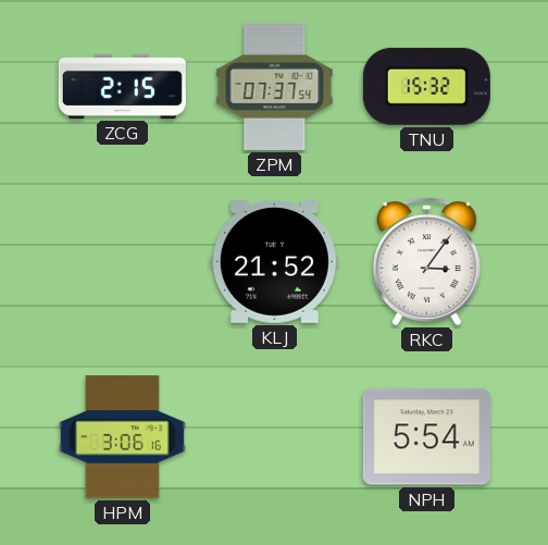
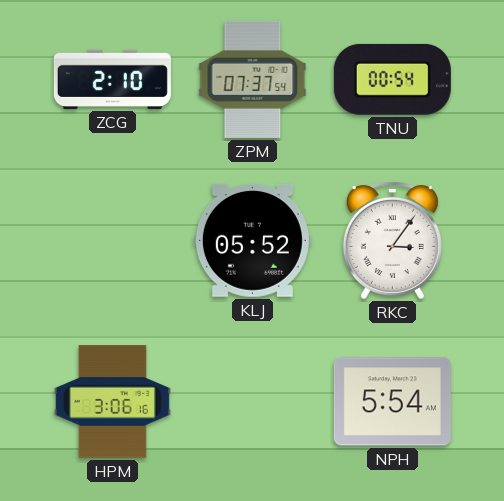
ZCG: 2:15 -> 2:10 (112, 79)
TNU: 15:32 -> 00:54 (392, 79)
KLJ: 21:52 -> 05:52 (252, 240)
